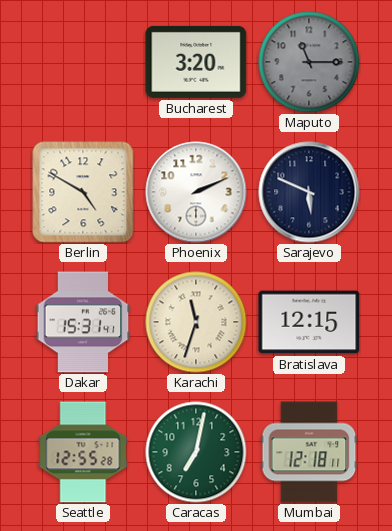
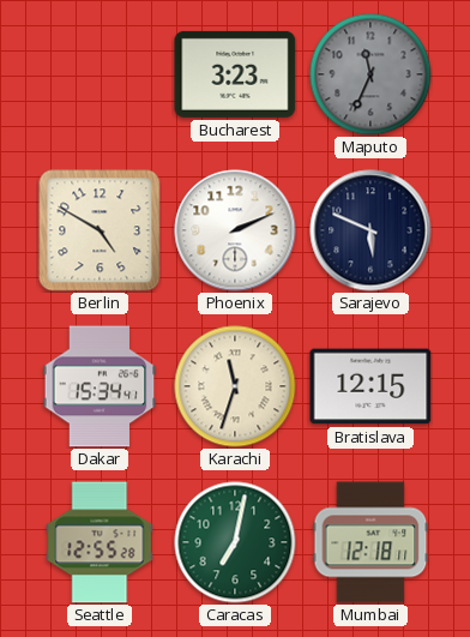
Bucharest: 3:20 -> 3:23 (235, 74)
Maputo: 11:15 -> 11:34 (370, 74)
Dakar: 15:31 -> 15:34 (100, 386)
